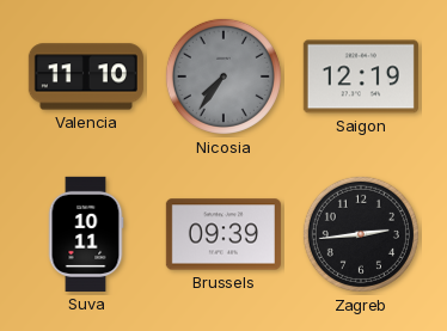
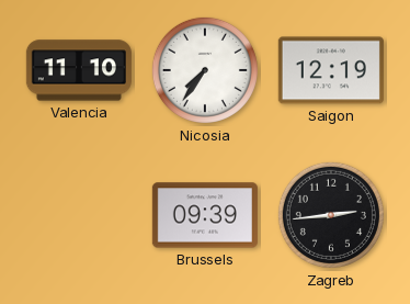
Nicosia dial: grey -> white (205, 70)
Suva: 10:11 -> none (86, 234)
